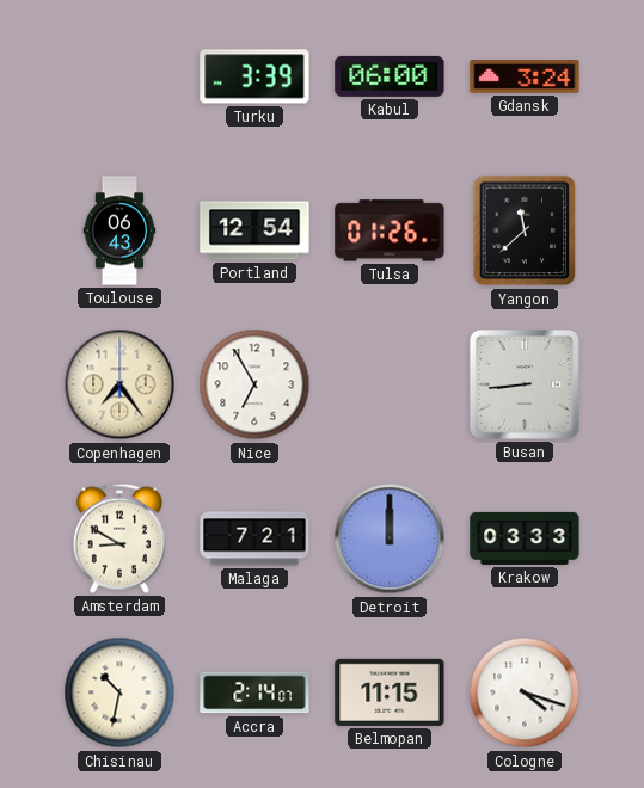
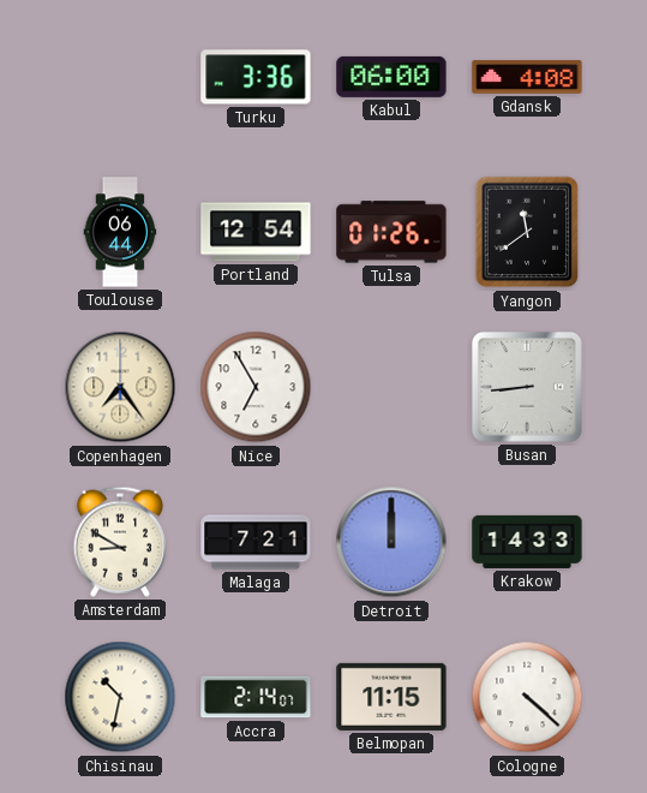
Turku: 3:39 -> 3:36 (256, 77)
Gdansk: 3:24 -> 4:08 (527, 77)
Toulouse: 06:43 -> 06:44 (120, 232)
Yangon: 11:38 -> 11:39 (527, 232)
Krakow: 03:33 -> 14:33 (527, 542)
Cologne: 4:18 -> 4:22 (527, 697)
